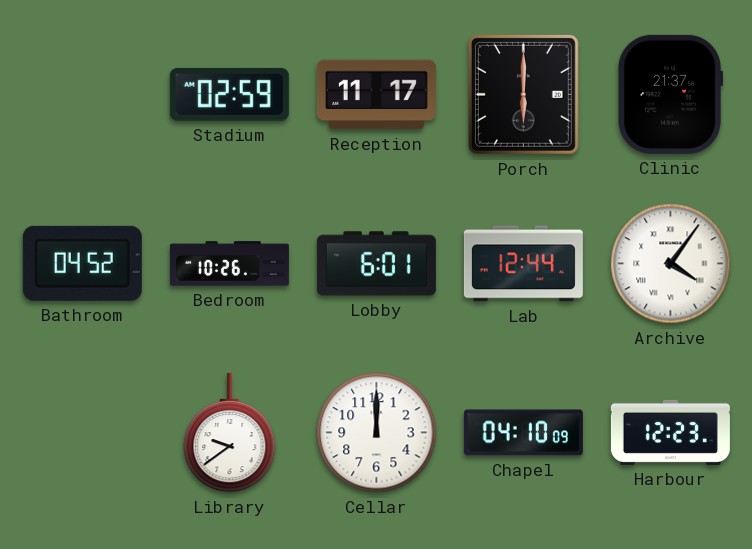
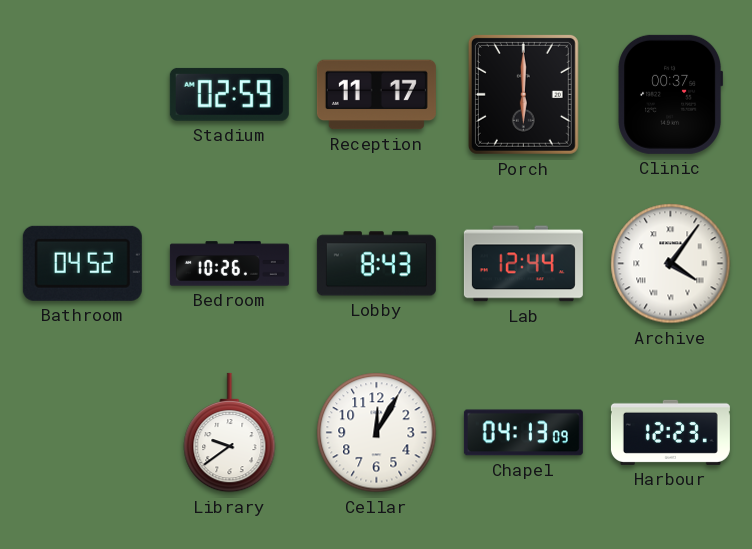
Clinic: 21:37 -> 00:37 (671, 94)
Lobby: 6:01 -> 8:43 (376, 264)
Cellar: 12:00 -> 12:05 (377, 433)
Chapel: 04:10 -> 04:13 (523, 433)
